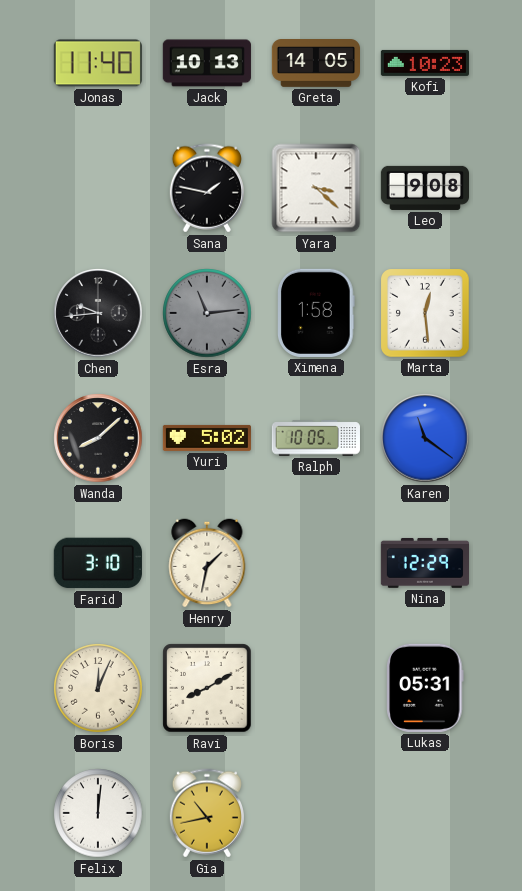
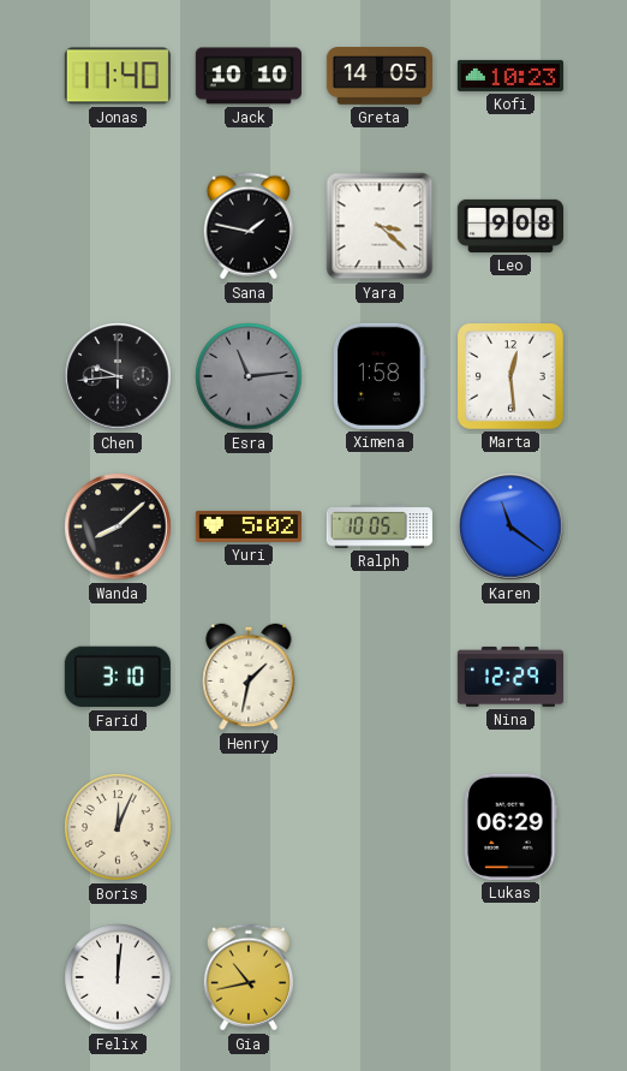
Jack: 10:13 -> 10:10 (249, 76)
Ravi: 8:10 -> none (207, 688)
Lukas: 05:31 -> 06:29 (510, 827)
